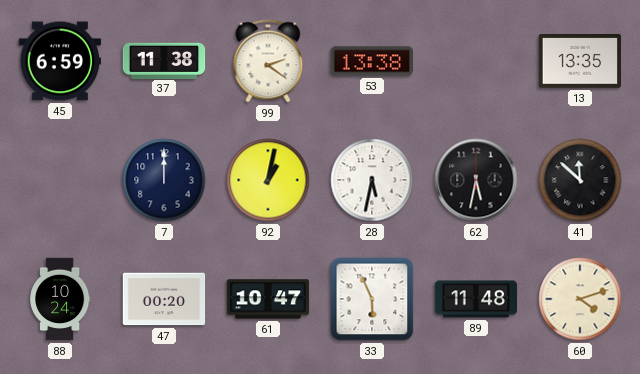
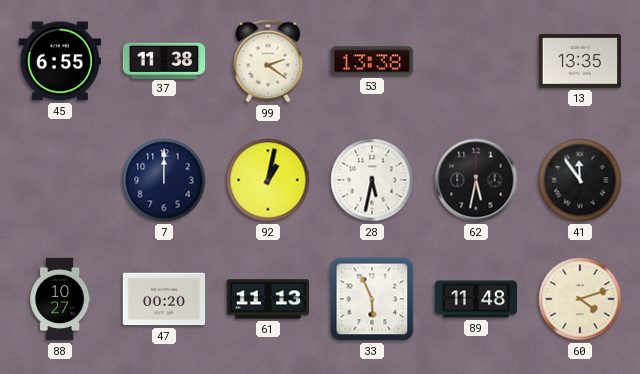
45: 6:59 -> 6:55 (59, 61)
41: 11:52 -> 11:54 (580, 180)
88: 10:24 -> 10:27 (61, 299)
61: 10:47 -> 11:13 (268, 299)
